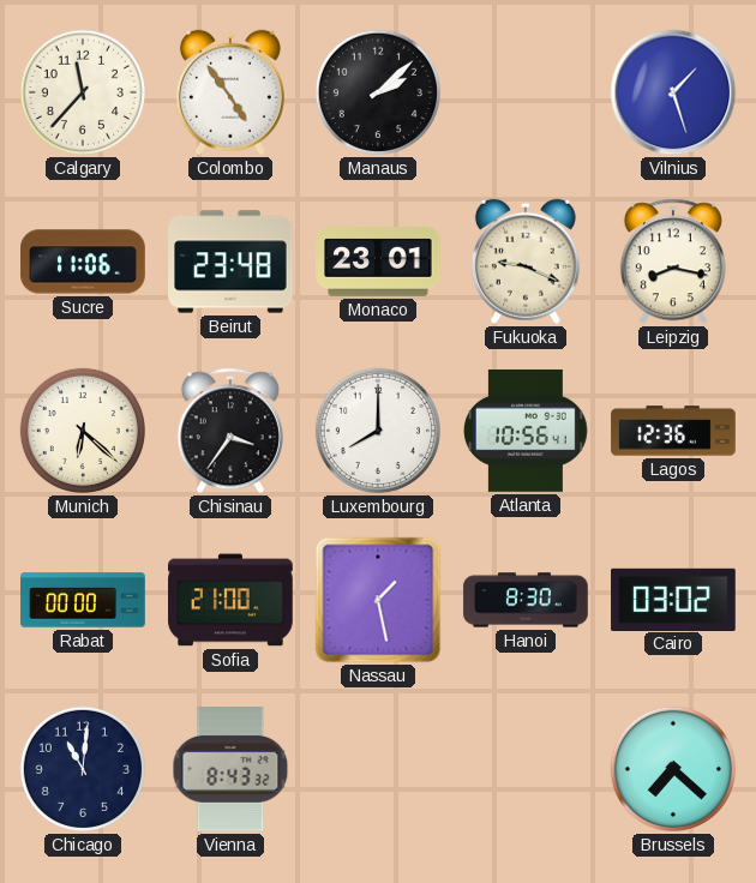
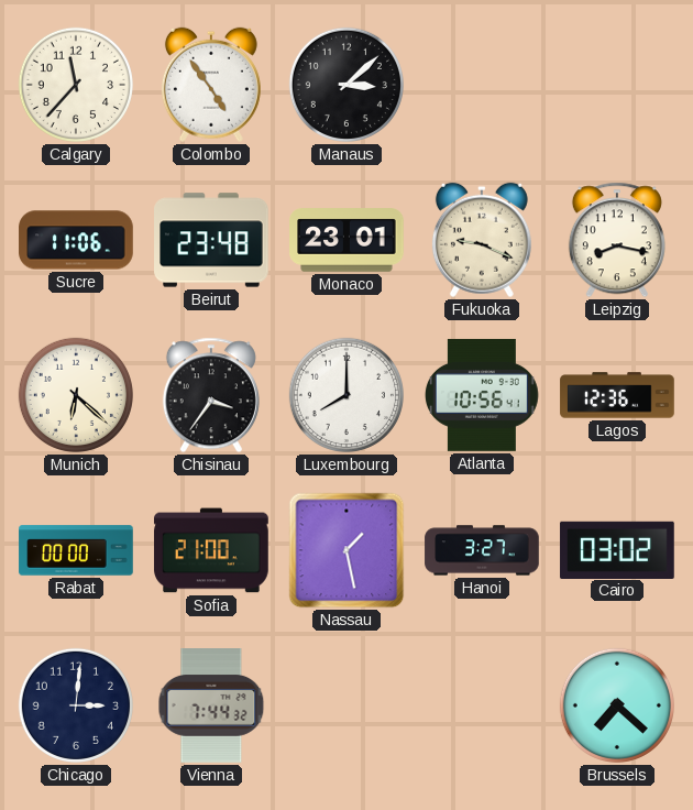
Manaus: 2:08 -> 3:08 (346, 85)
Vilnius: 1:27 -> none (673, 92)
Hanoi: 8:30 -> 3:27 (482, 550)
Chicago: 11:01 -> 3:01 (76, 705)
Vienna: 8:43 -> 7:44 (211, 705)
